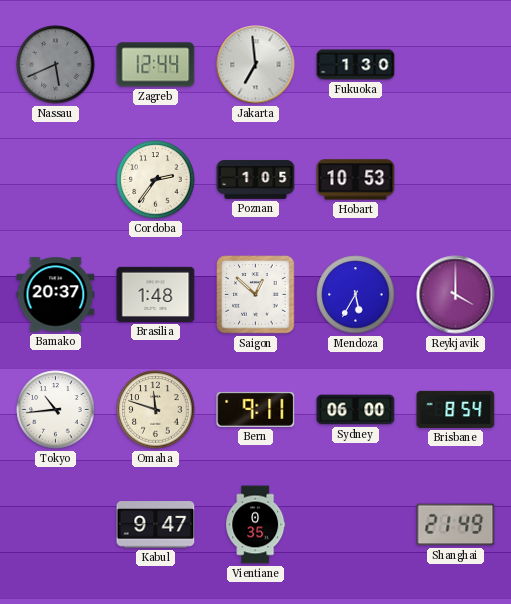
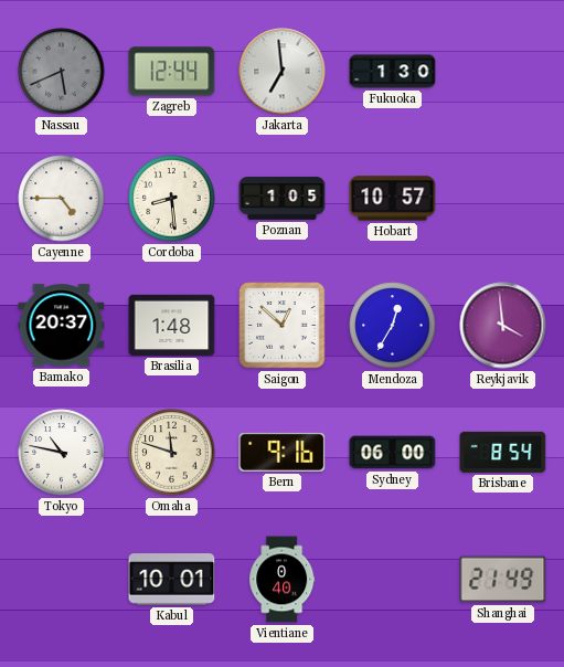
Cayenne: none -> 4:45 (62, 199)
Cordoba: 2:36 -> 8:29 (172, 199)
Hobart: 10:53 -> 10:57 (393, 199)
Mendoza: 5:35 -> 12:35 (393, 326)
Reykjavik: 4:00 -> 3:59 (503, 326)
Tokyo: 10:44 -> 10:47 (62, 453)
Bern: 9:11 -> 9:16 (283, 452)
Kabul: 9:47 -> 10:01 (172, 580)
Vientiane: 0:35 -> 0:40 (283, 580)
